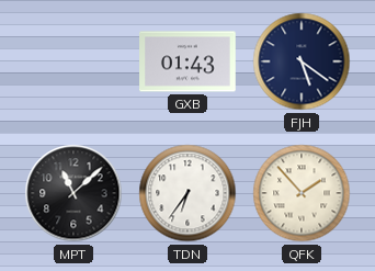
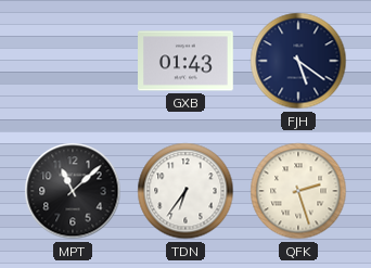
QFK: 1:53 -> 2:27 (298, 191)
